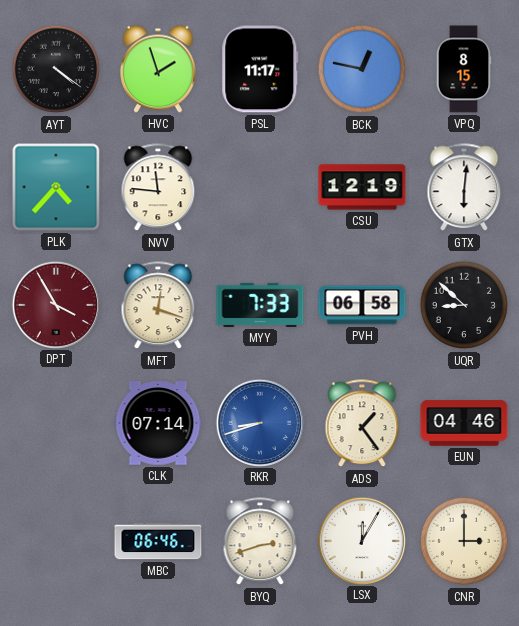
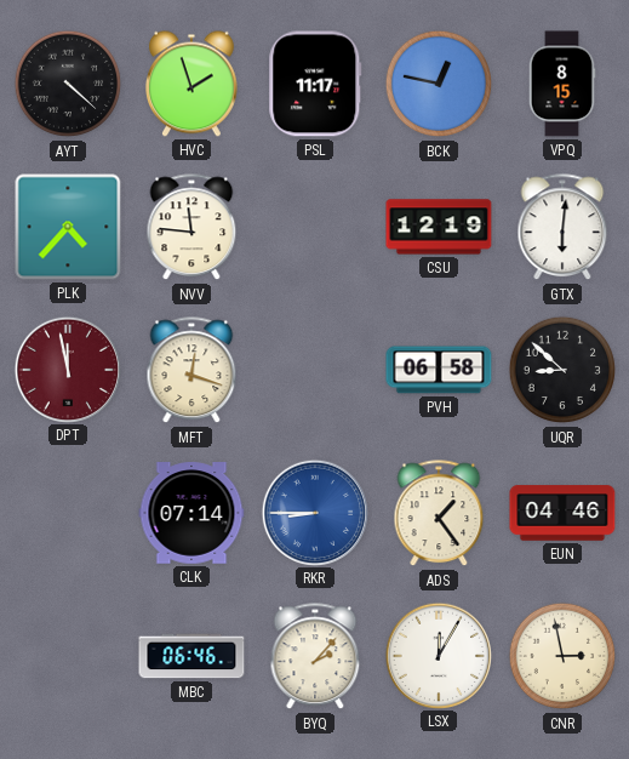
AYT: 4:21 -> 4:22 (68, 84)
DPT: 3:55 -> 11:58 (67, 369)
MYY: 7:33 -> none (260, 305)
RKR: 8:42 -> 8:45 (314, 512)
BYQ: 2:42 -> 2:07 (315, 657)
CNR: 3:00 -> 2:58 (562, 656)
